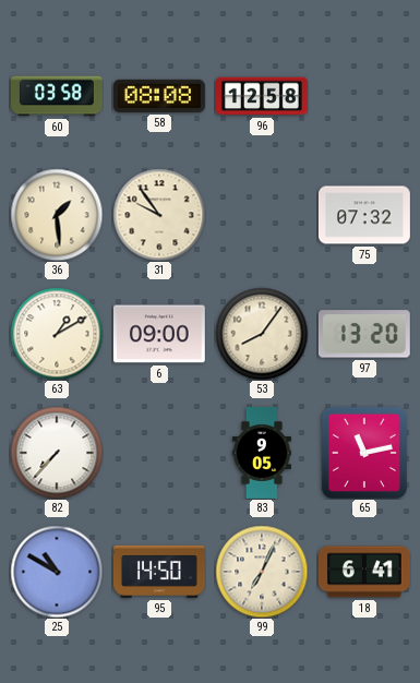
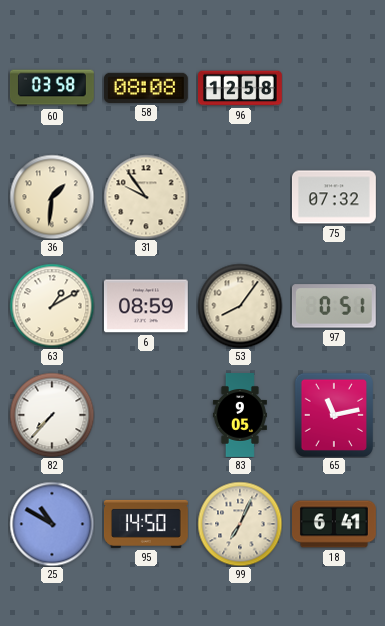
36: 1:29 -> 1:31 (52, 197)
6: 09:00 -> 08:59 (146, 306)
97: 13:20 -> 0:51 (334, 306)
